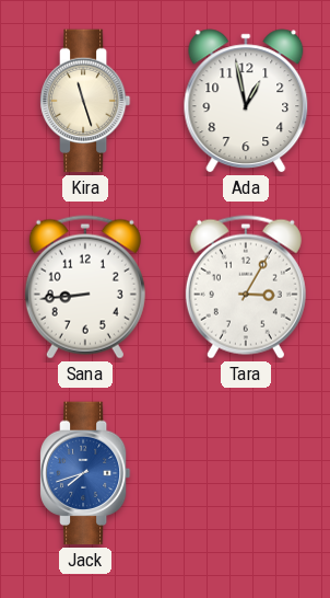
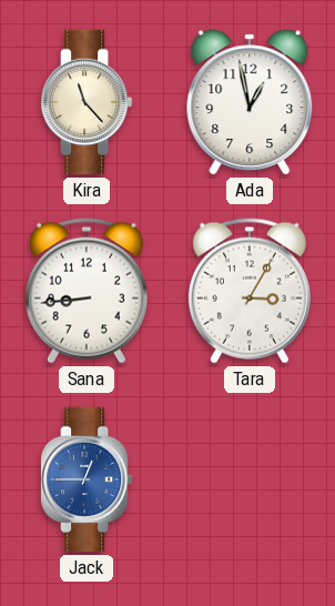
Kira: 11:27 -> 11:23 (87, 102)
Jack: 7:42 -> 12:45 (87, 479)
